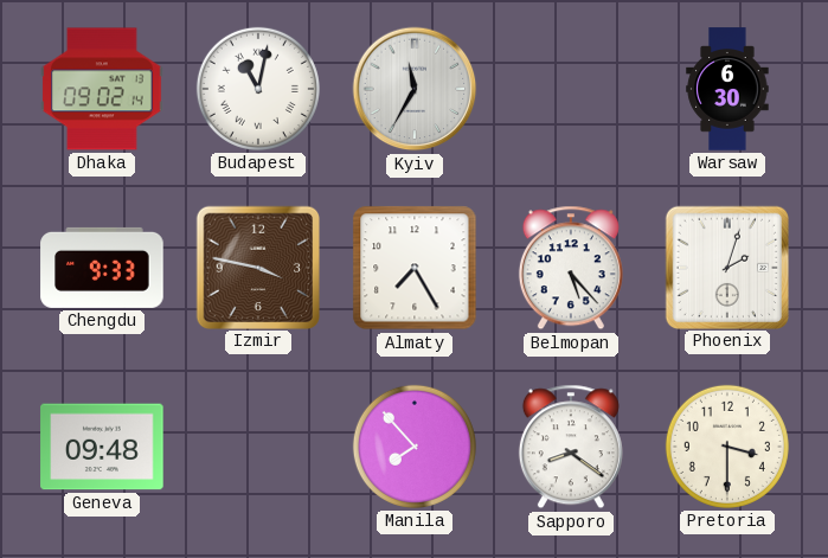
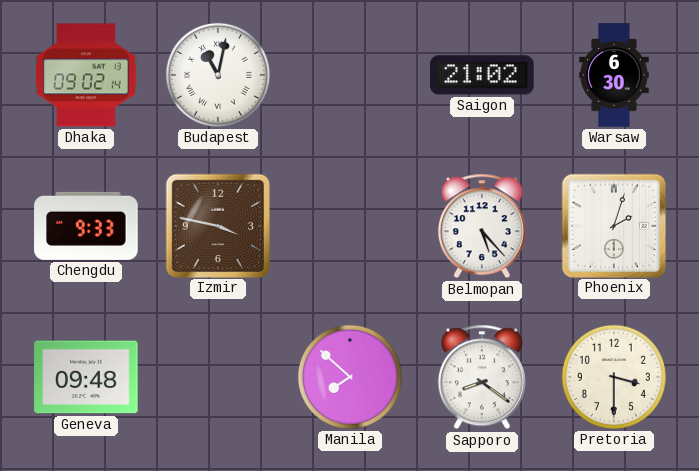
Kyiv: 11:35 -> none (415, 89)
Saigon: none -> 21:02 (482, 75)
Almaty: 7:25 -> none (415, 268)
Manila: 7:53 -> 7:52 (350, 377)
